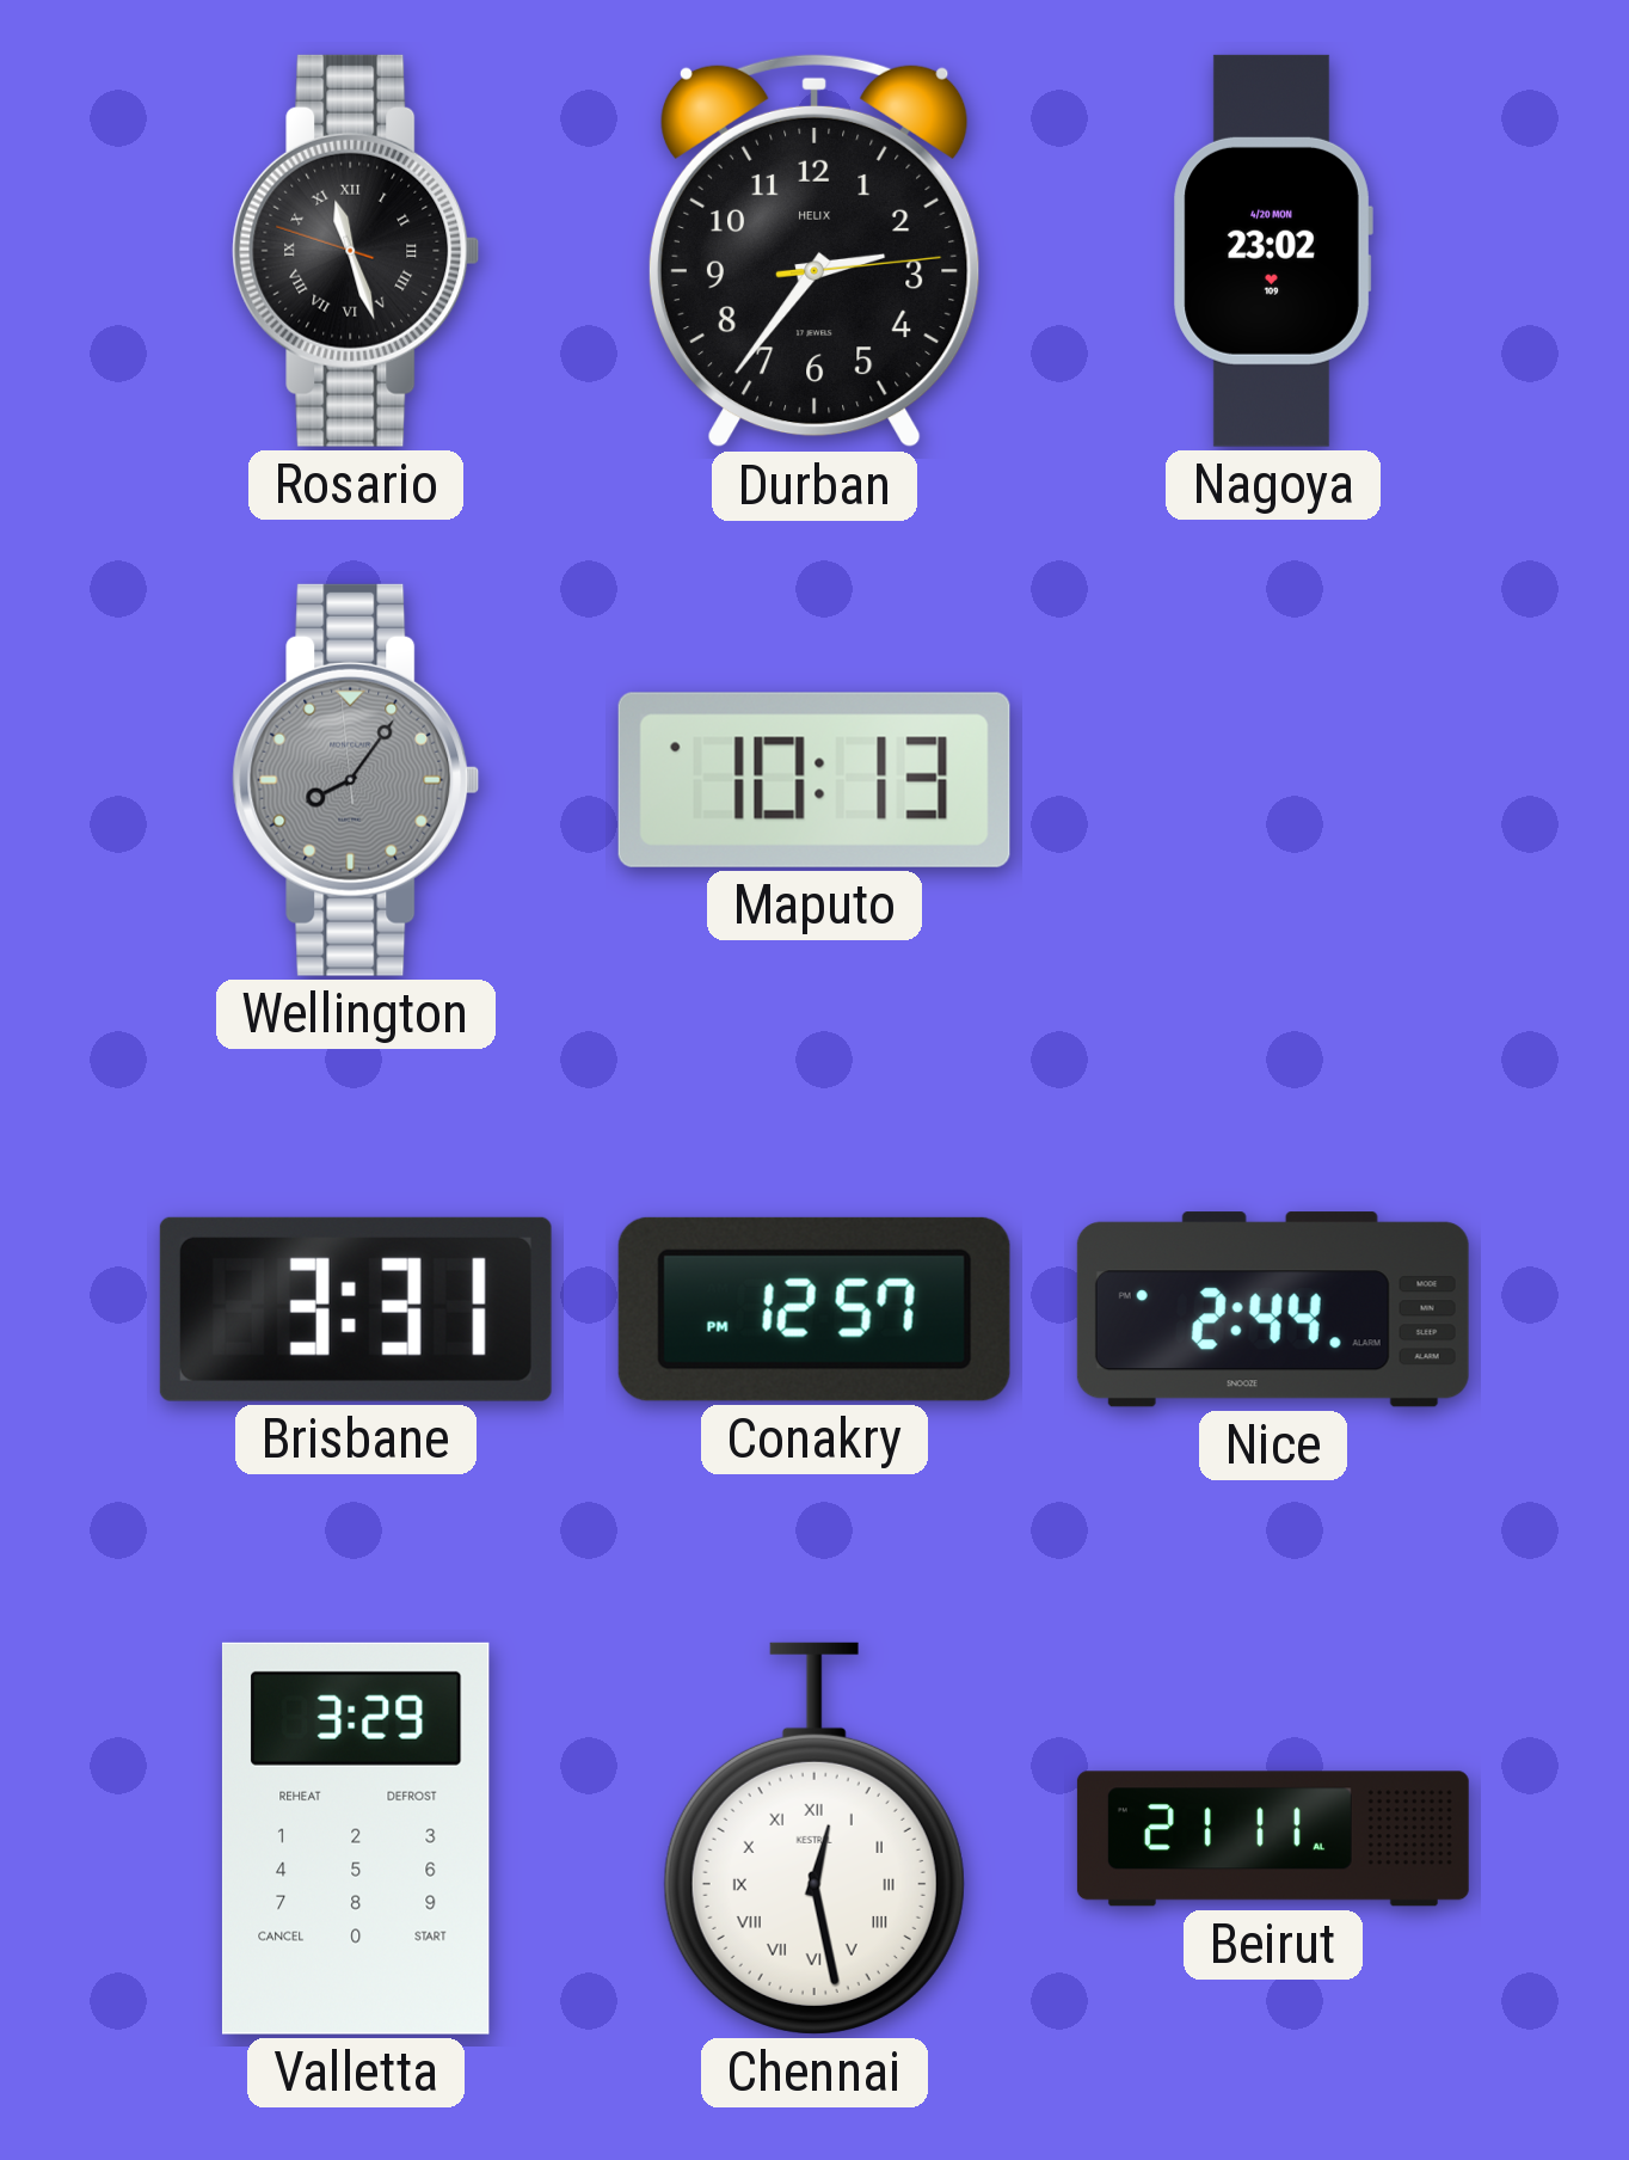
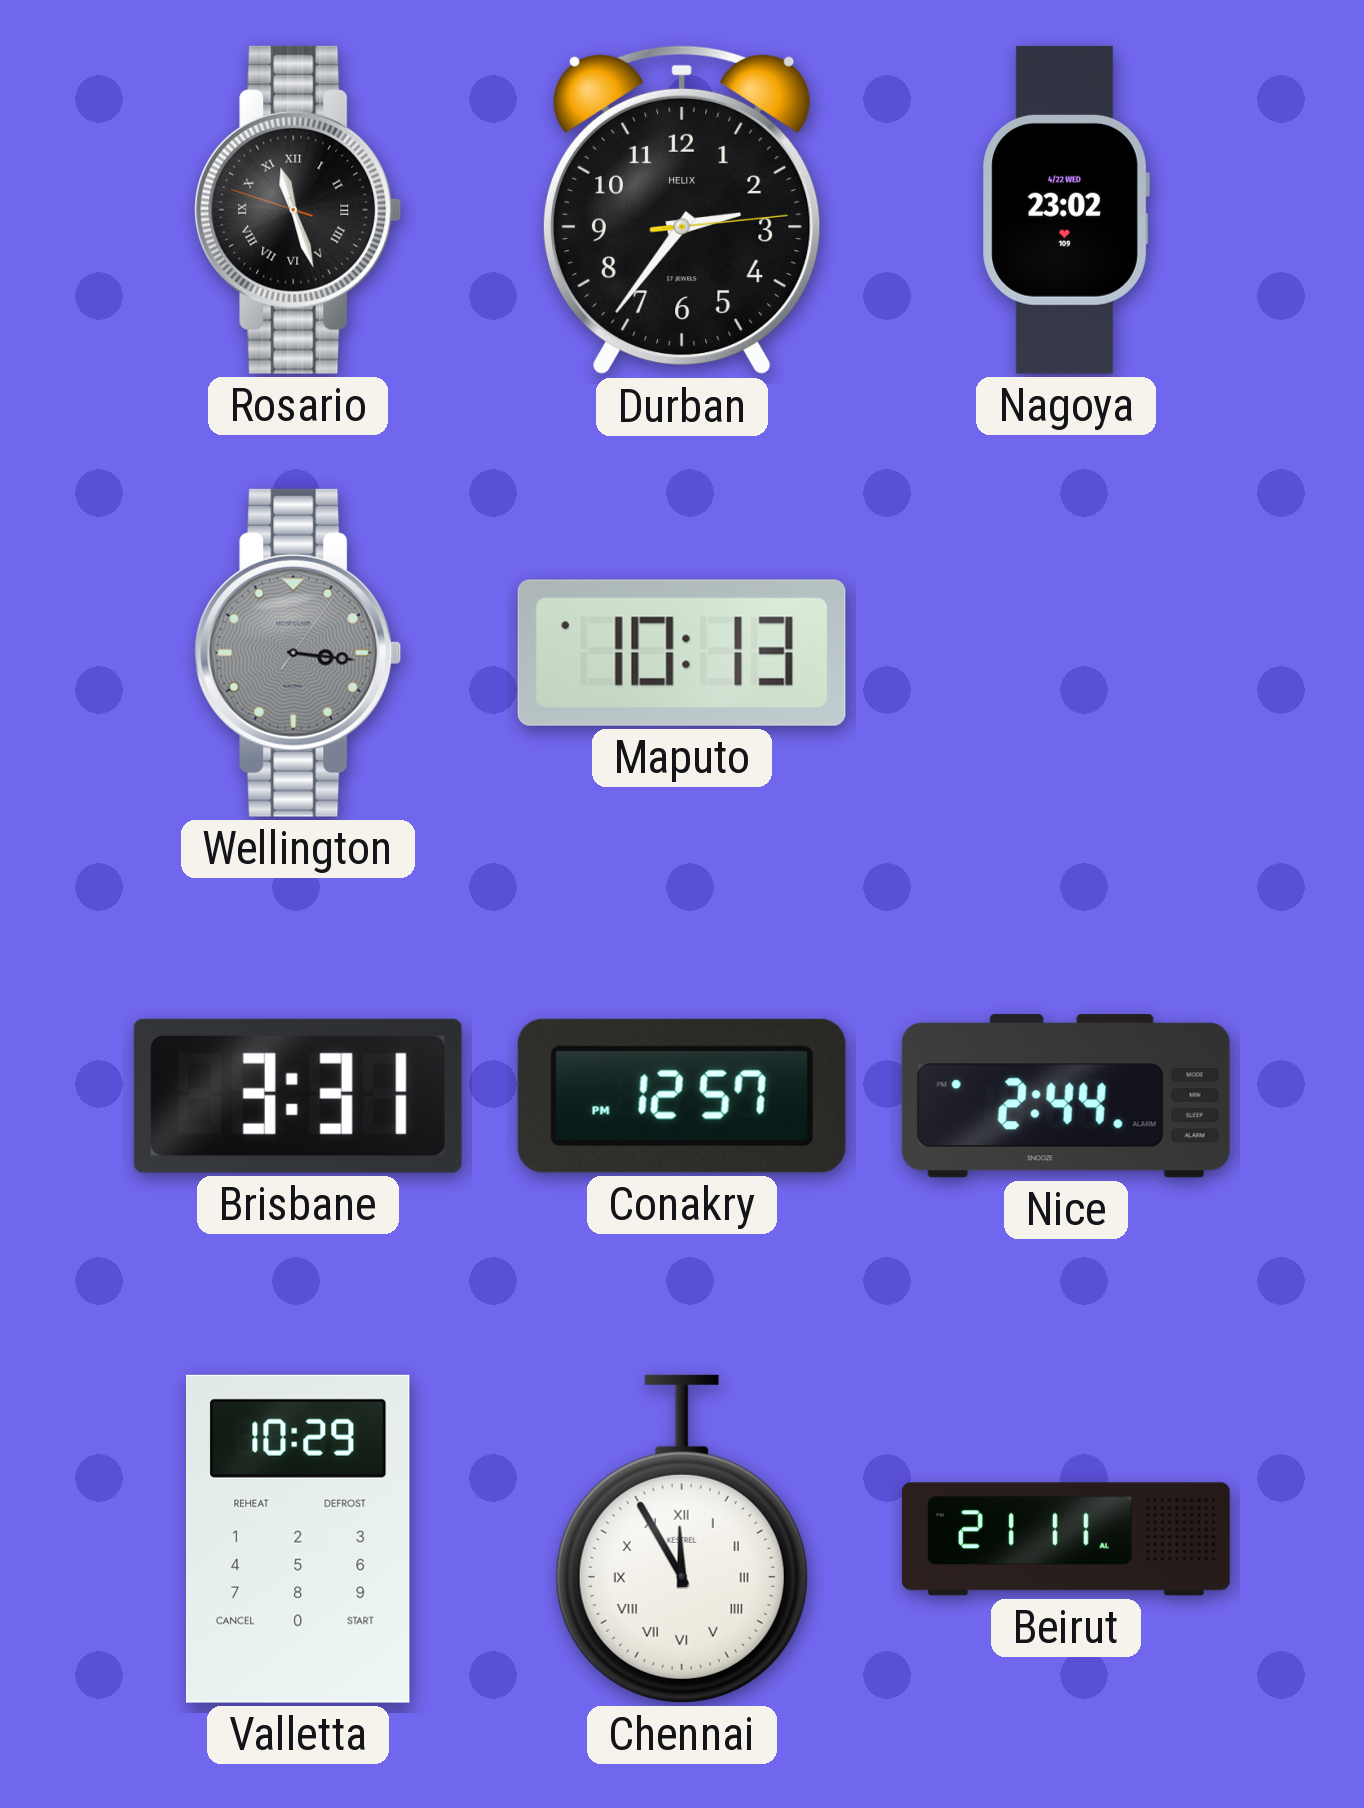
Nagoya date: 4/20 MON -> 4/22 WED (1066, 210)
Wellington: 8:05 -> 3:16 (298, 653)
Valletta: 3:29 -> 10:29 (298, 1539)
Chennai: 12:28 -> 11:55 (682, 1539)
